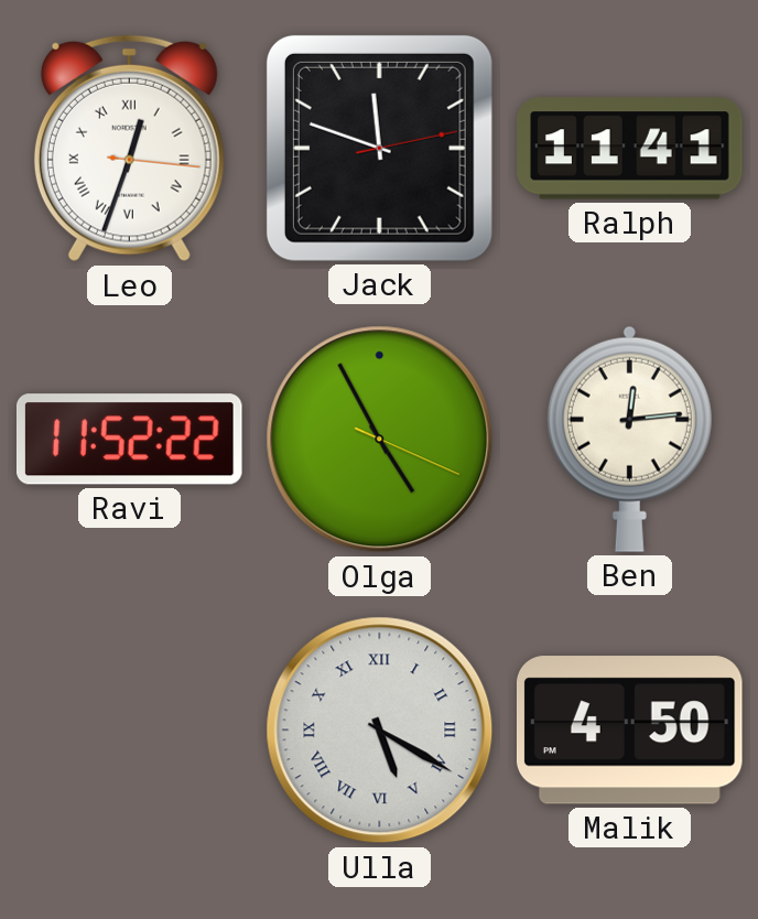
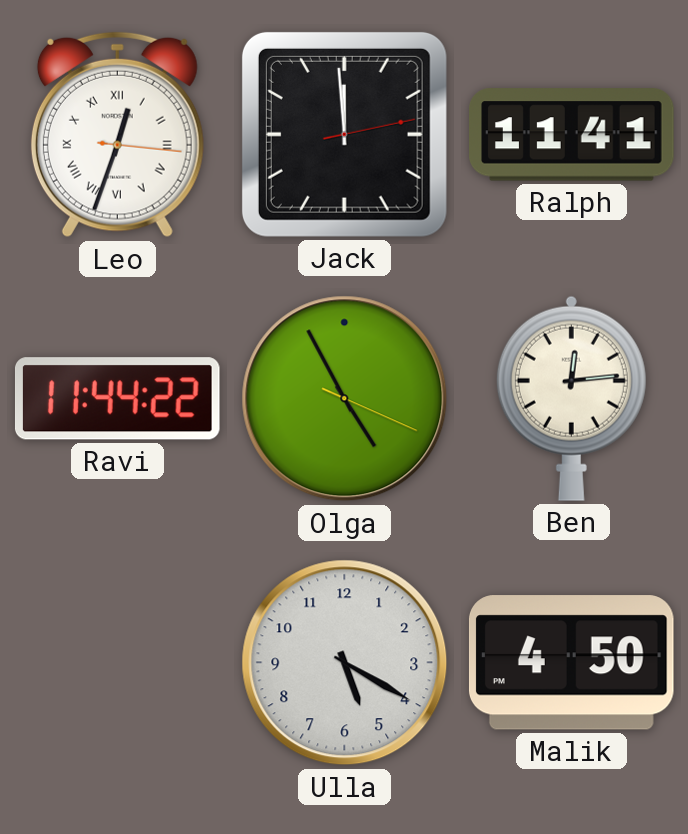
Jack: 11:48 -> 11:59 (344, 134)
Ravi: 11:52 -> 11:44 (117, 399)
Ulla numerals: Roman -> Arabic (345, 663)
